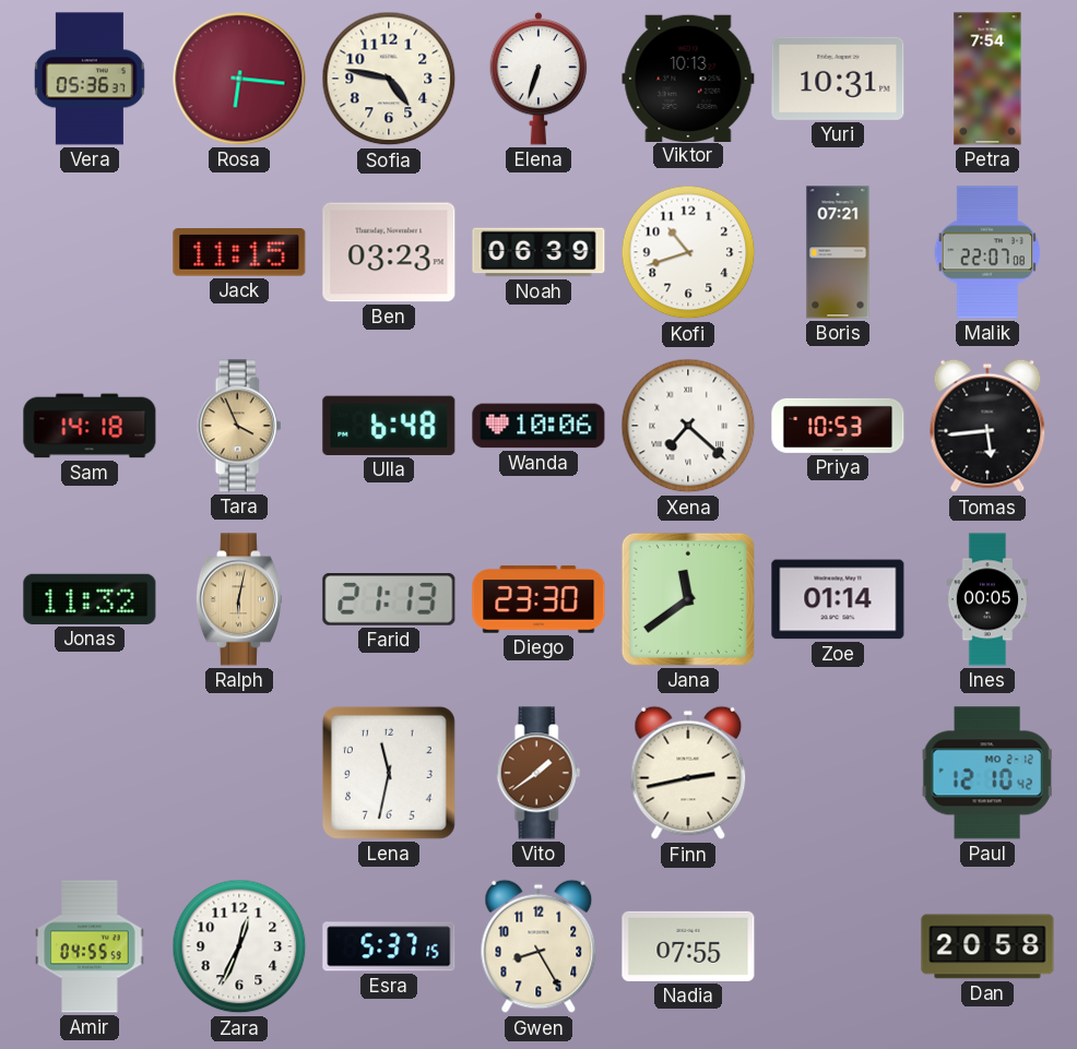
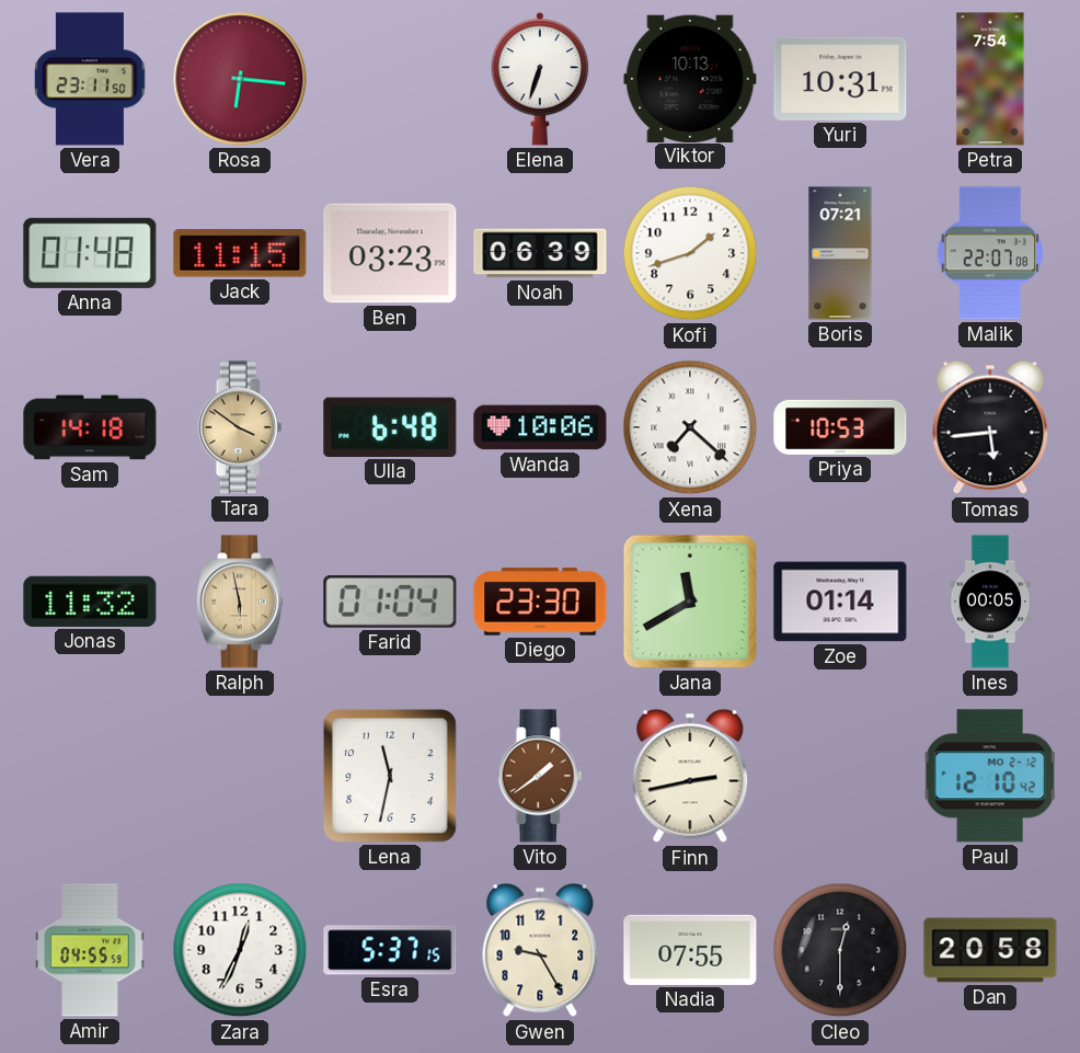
Vera: 05:36 -> 23:11 (90, 79)
Sofia: 4:47 -> none (389, 79)
Anna: none -> 01:48 (90, 253)
Kofi: 10:42 -> 1:42 (690, 253)
Tara: 3:56 -> 3:51 (240, 427)
Ralph: 6:02 -> 5:58 (240, 602)
Farid: 21:13 -> 01:04 (390, 602)
Jana: 11:39 -> 11:40 (690, 602)
Gwen: 8:25 -> 9:25 (540, 950)
Cleo: none -> 12:30 (840, 950)
